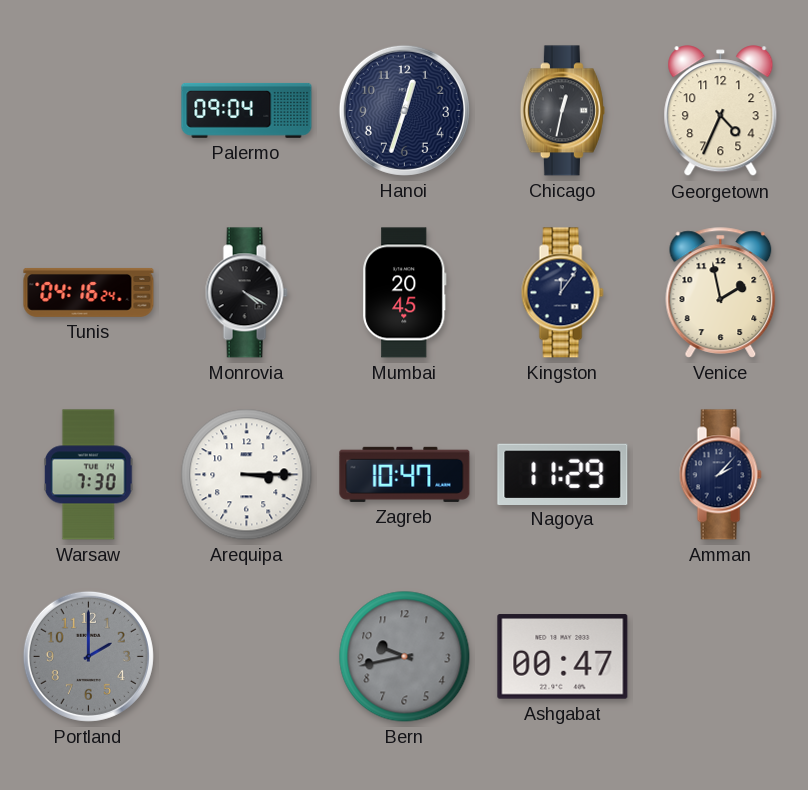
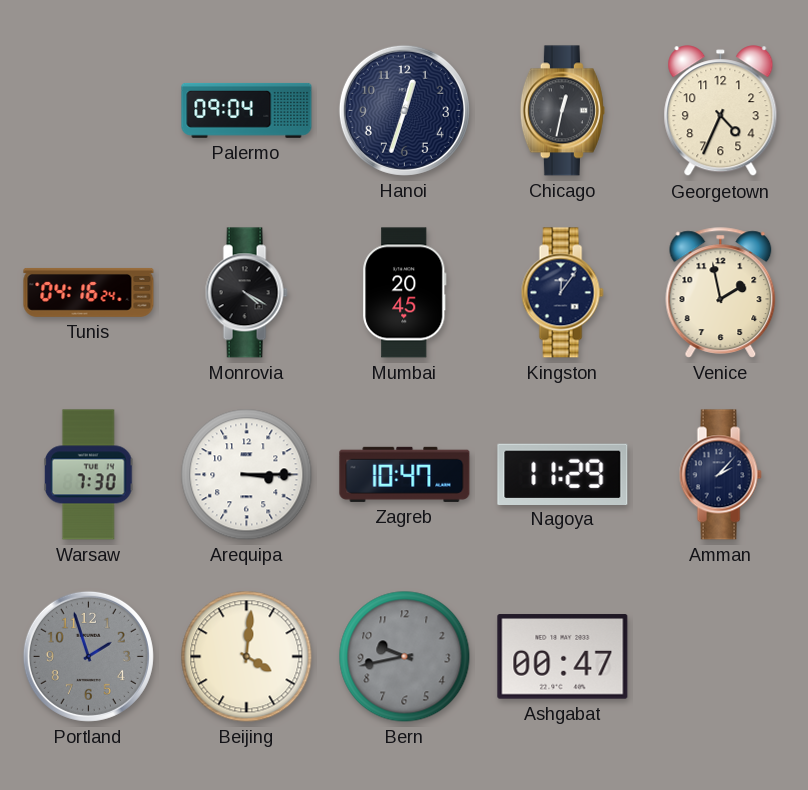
Portland: 2:00 -> 1:57 (88, 656)
Beijing: none -> 4:01 (247, 657)
